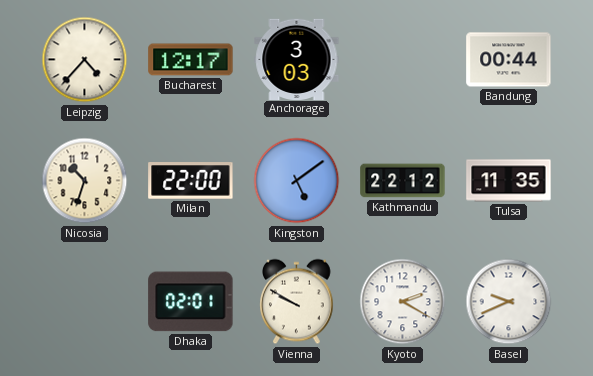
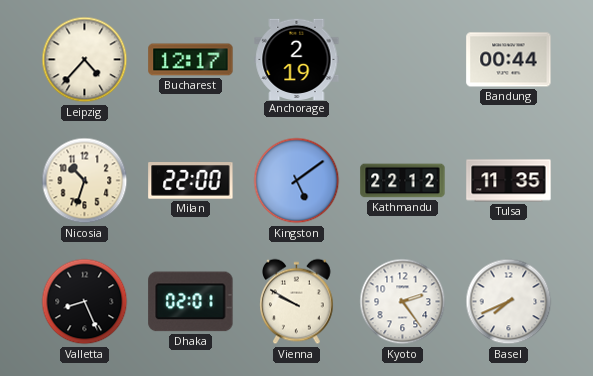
Anchorage: 3:03 -> 2:19 (297, 59)
Valletta: none -> 8:26 (85, 302)
Kyoto: 2:20 -> 2:24 (403, 302)
Basel: 9:41 -> 7:41 (509, 302)
